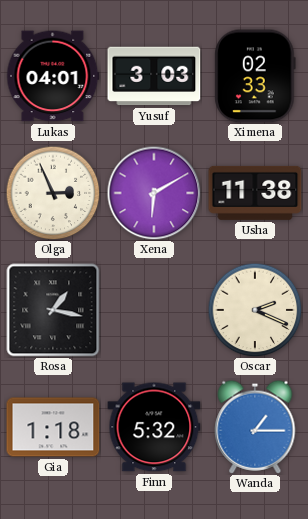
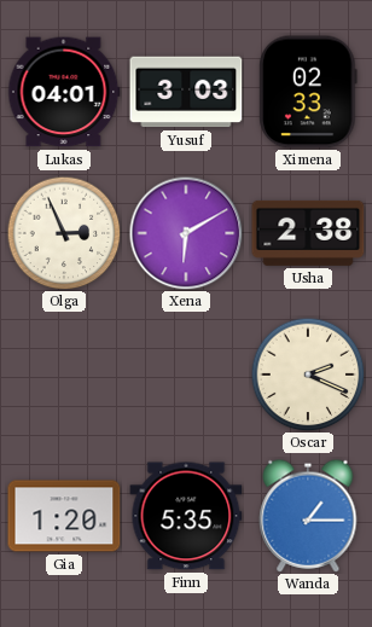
Usha: 11:38 -> 2:38 (308, 233)
Rosa: 1:17 -> none (53, 310)
Gia: 1:18 -> 1:20 (64, 516)
Finn: 5:32 -> 5:35 (186, 516)
